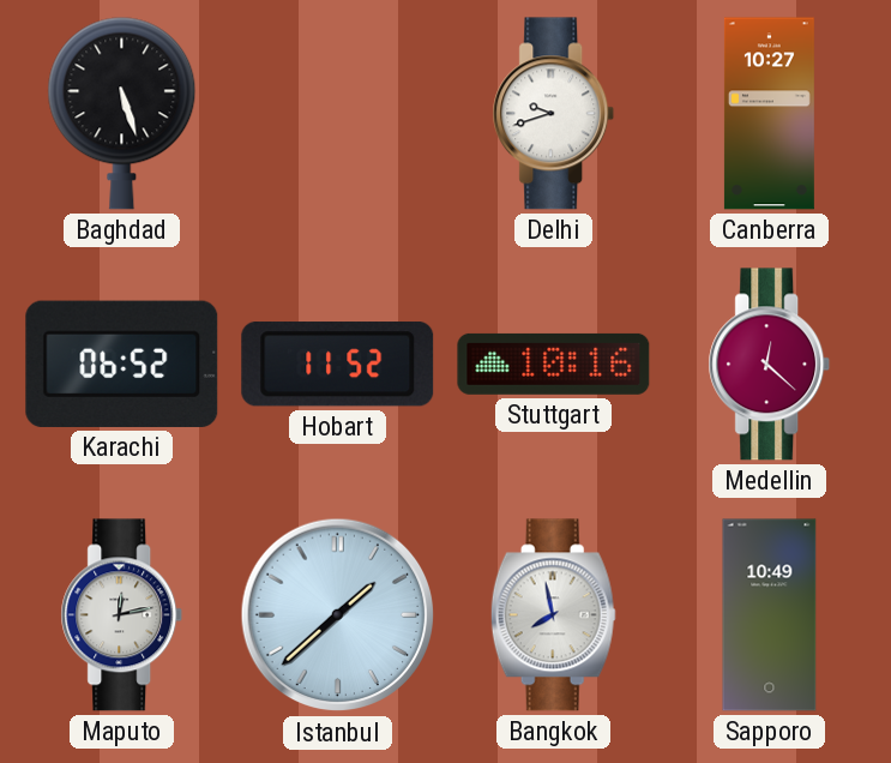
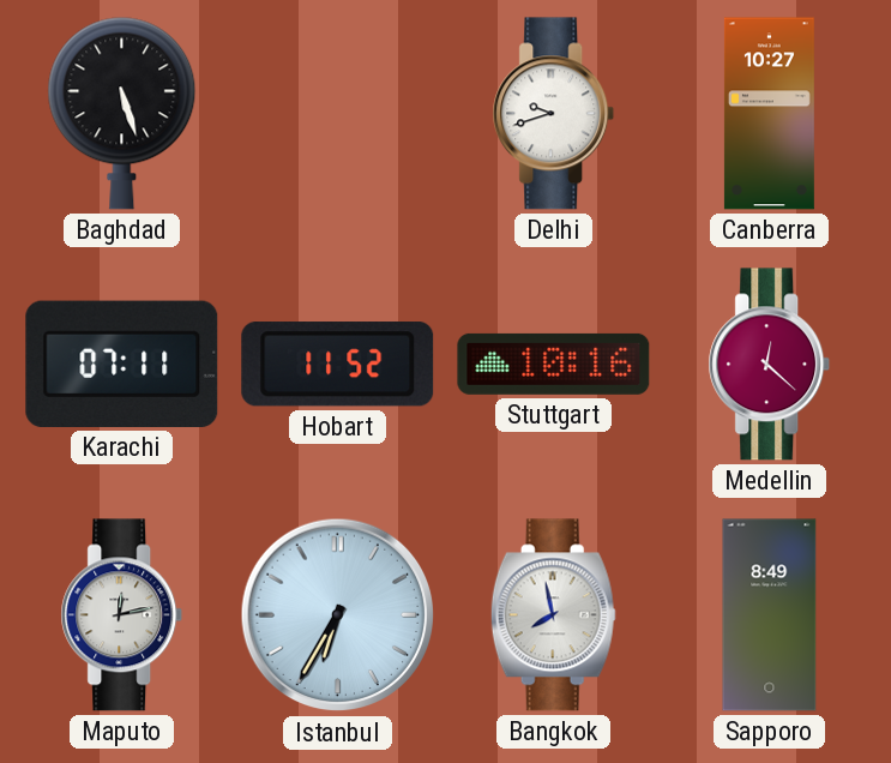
Karachi: 06:52 -> 07:11 (122, 364)
Istanbul: 1:38 -> 6:35 (338, 615)
Sapporo: 10:49 -> 8:49 (770, 615)
